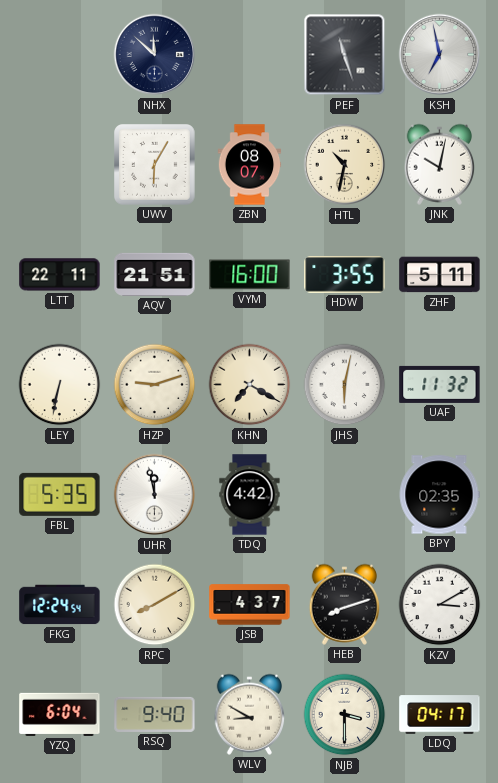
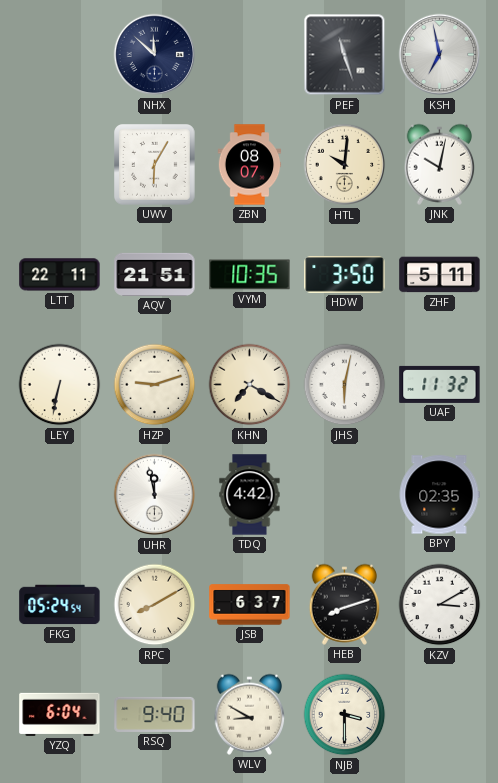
HTL: 10:32 -> 10:01 (345, 165)
VYM: 16:00 -> 10:35 (250, 275)
HDW: 3:55 -> 3:50 (345, 275)
FBL: 5:35 -> none (60, 494)
FKG: 12:24 -> 05:24 (60, 605)
JSB: 4:37 -> 6:37 (250, 605)
LDQ: 04:17 -> none (440, 715)
